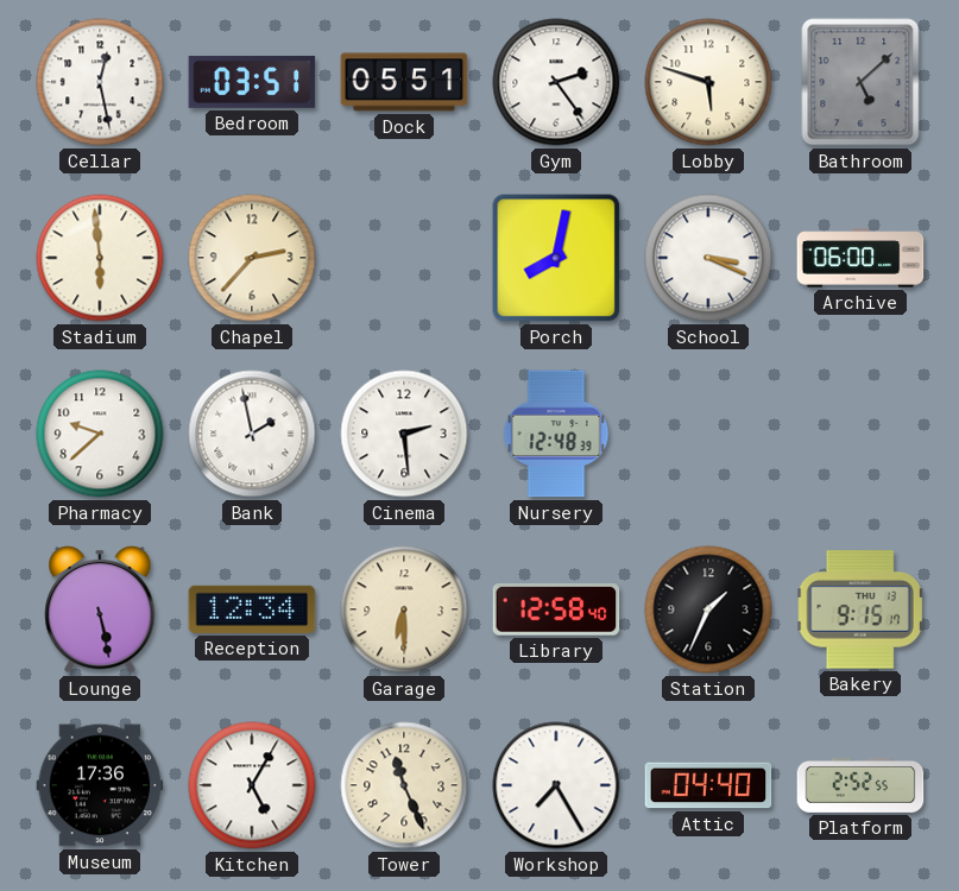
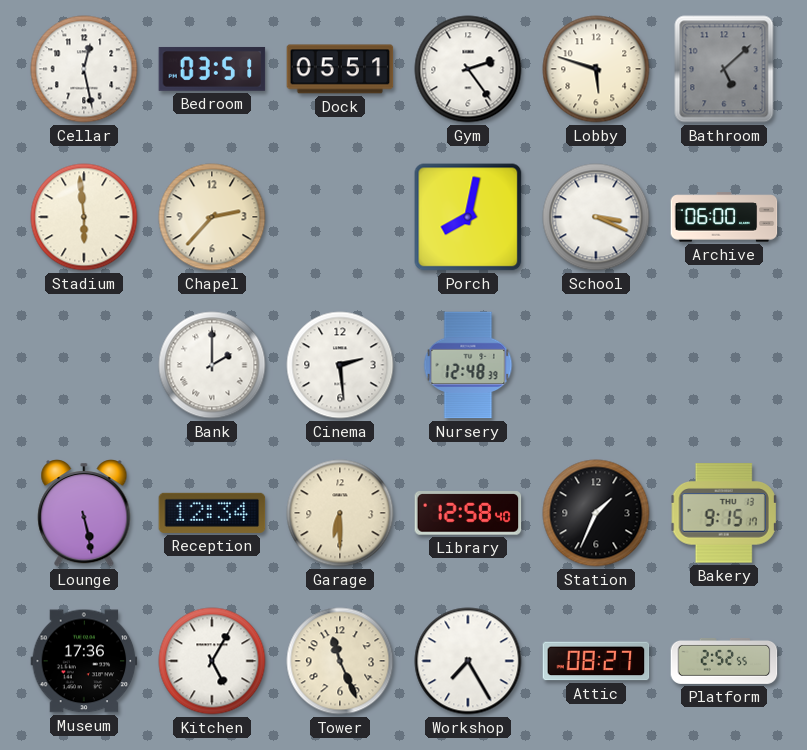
Pharmacy: 9:38 -> none (100, 434)
Bank: 1:58 -> 2:00 (212, 365)
Attic: 04:40 -> 08:27 (596, 661)
